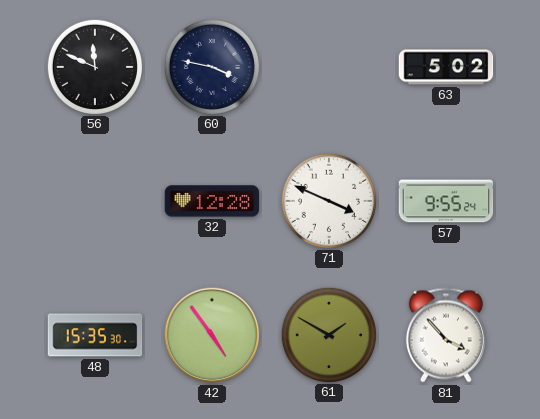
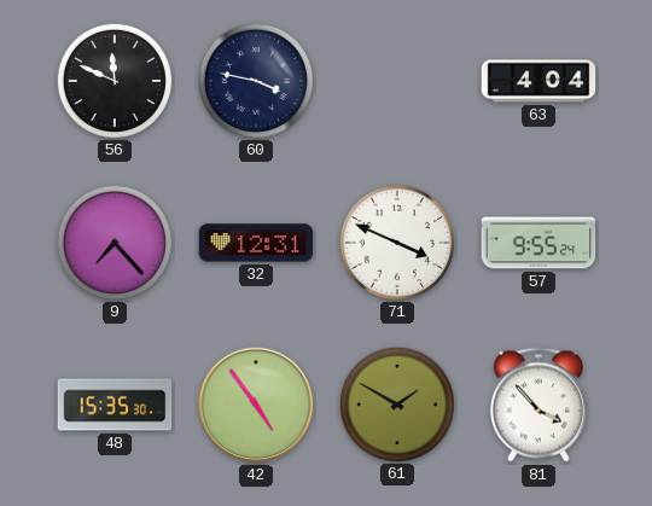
63: 5:02 -> 4:04 (539, 81)
9: none -> 7:23 (113, 242)
32: 12:28 -> 12:31 (256, 243)
